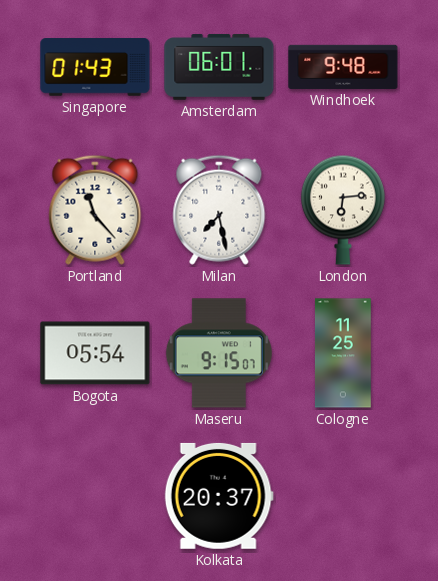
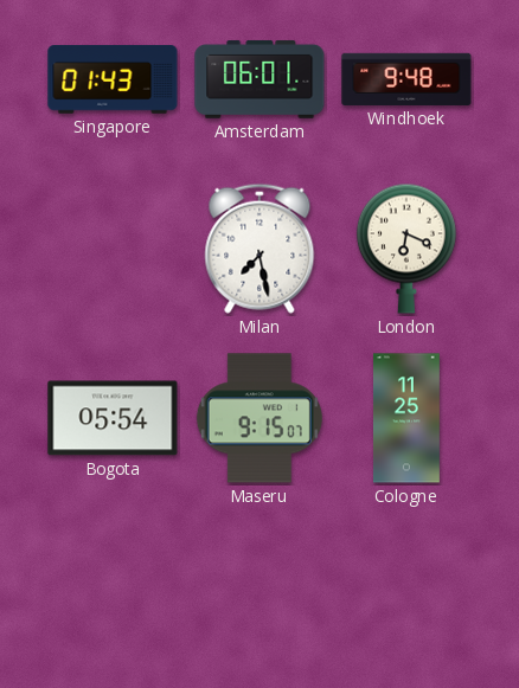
Portland: 11:23 -> none (95, 210)
London: 6:14 -> 6:19 (406, 249)
Kolkata: 20:37 -> none (219, 496)
